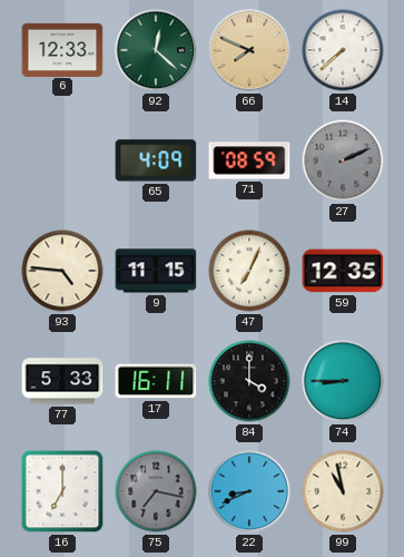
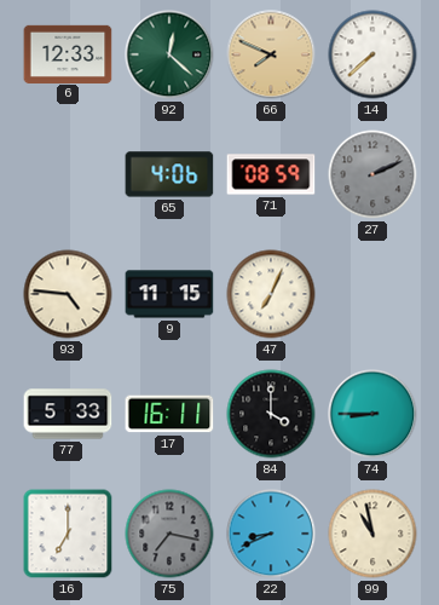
65: 4:09 -> 4:06 (169, 174)
59: 12:35 -> none (343, 271)
